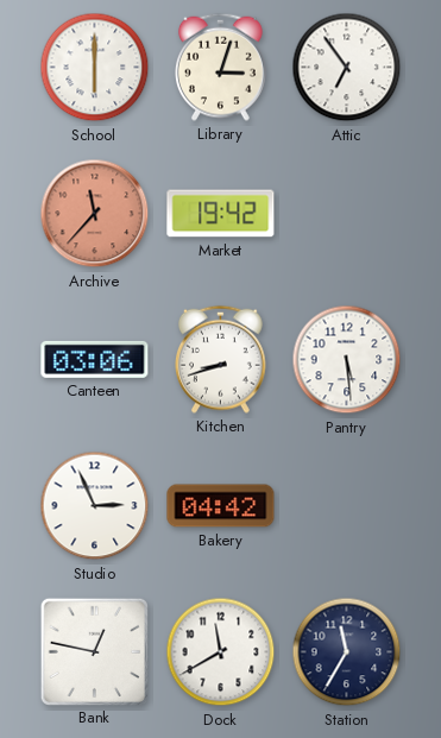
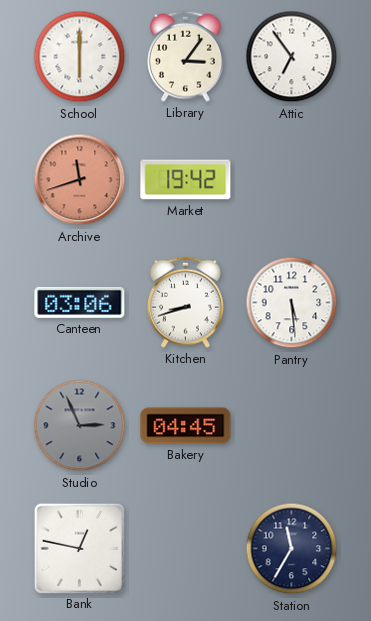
Library: 3:03 -> 3:06 (186, 56)
Archive: 11:37 -> 11:42 (80, 180)
Studio dial: white -> grey (80, 426)
Bakery: 04:42 -> 04:45 (186, 426)
Dock: 11:40 -> none (221, 652)
